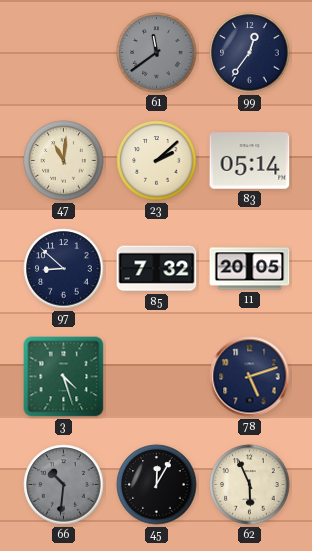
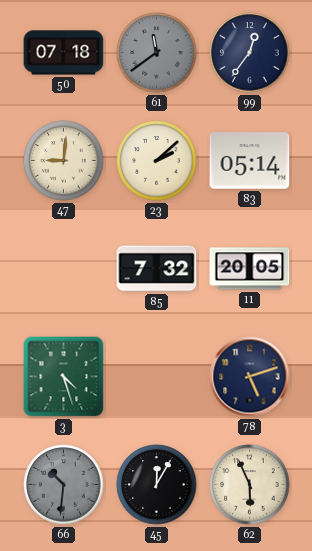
50: none -> 07:18 (64, 53)
47: 11:01 -> 9:01 (64, 161)
97: 8:52 -> none (64, 269)
